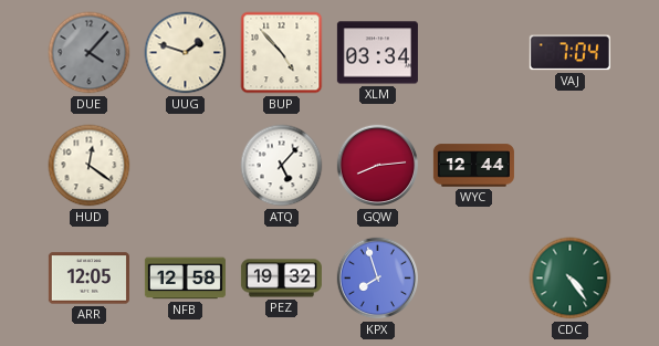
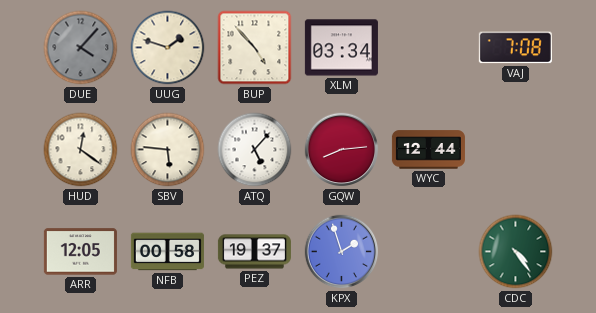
VAJ: 7:04 -> 7:08 (515, 48)
SBV: none -> 5:46 (168, 150)
NFB: 12:58 -> 00:58 (167, 252)
PEZ: 19:32 -> 19:37 (254, 252)
KPX: 7:57 -> 1:57 (342, 252)
